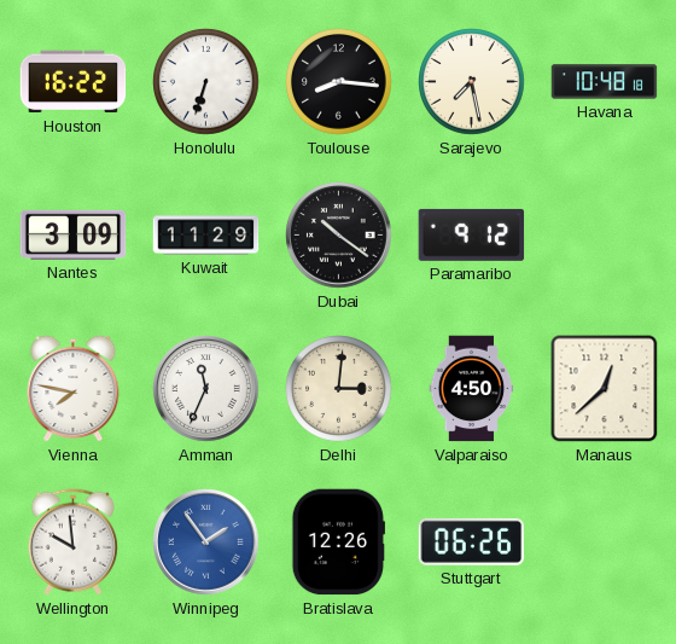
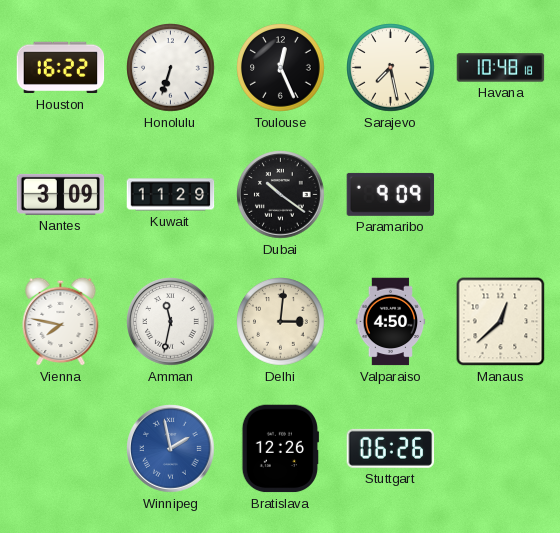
Toulouse: 8:16 -> 12:26 (281, 68)
Paramaribo: 9:12 -> 9:09 (391, 194)
Amman: 11:34 -> 11:32 (171, 322)
Wellington: 9:59 -> none (72, 543)
Winnipeg: 1:54 -> 1:58 (171, 449)
